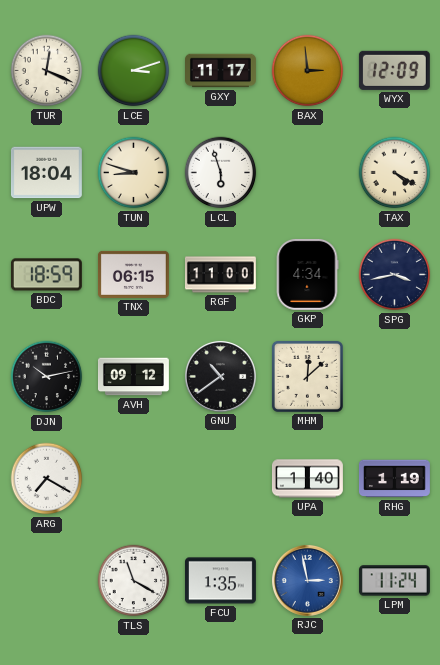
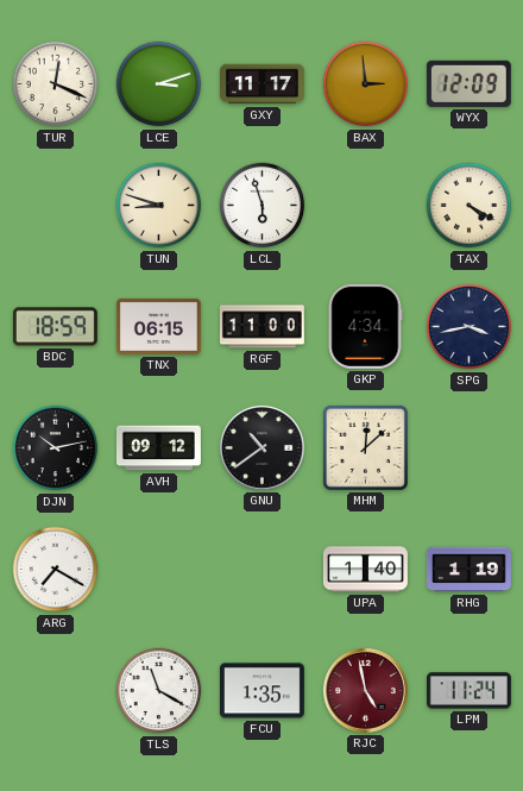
UPW: 18:04 -> none (46, 173)
RJC: 2:58 -> 4:58 (365, 690)
RJC dial: blue -> burgundy (365, 690)
